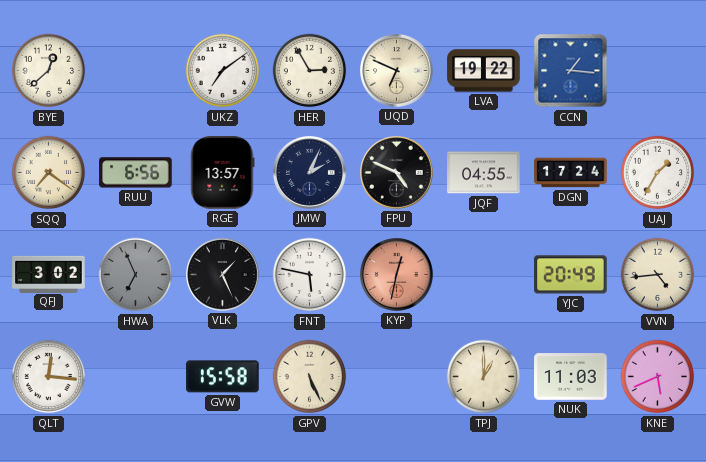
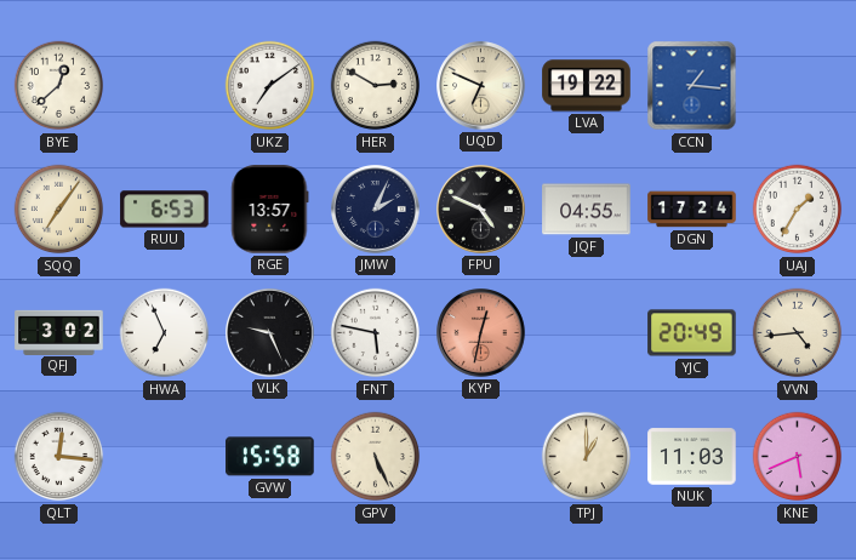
HER: 2:55 -> 2:50 (376, 86)
SQQ: 7:21 -> 7:06 (59, 210)
RUU: 6:56 -> 6:53 (165, 210)
HWA dial: grey -> white (165, 333)
VLK: 1:26 -> 9:26 (270, 333)
